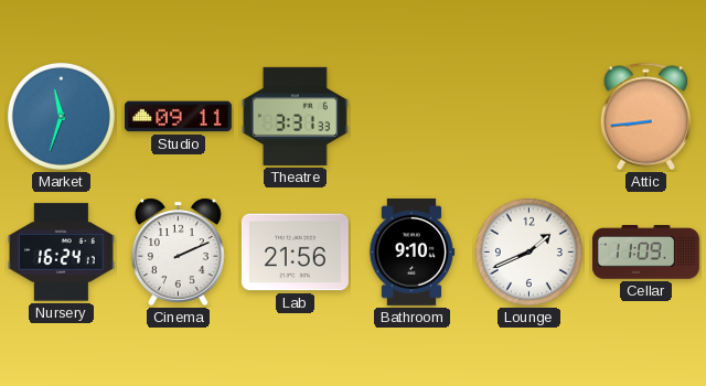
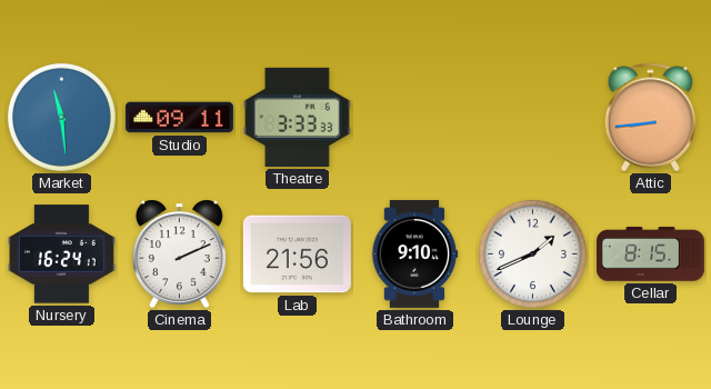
Market: 11:33 -> 11:29 (61, 117)
Theatre: 3:31 -> 3:33 (297, 117)
Cellar: 11:09 -> 8:15 (650, 255)
